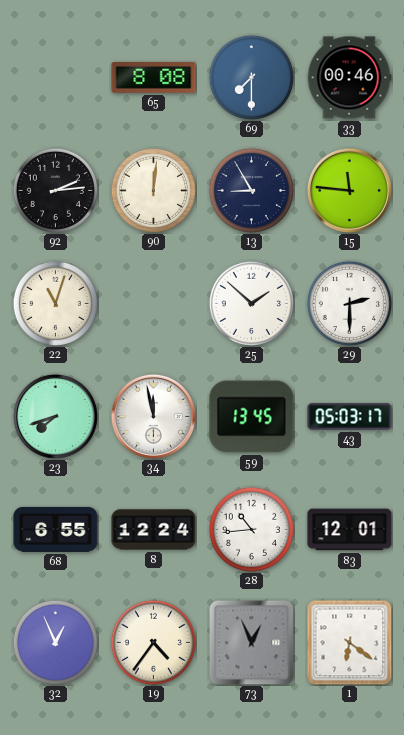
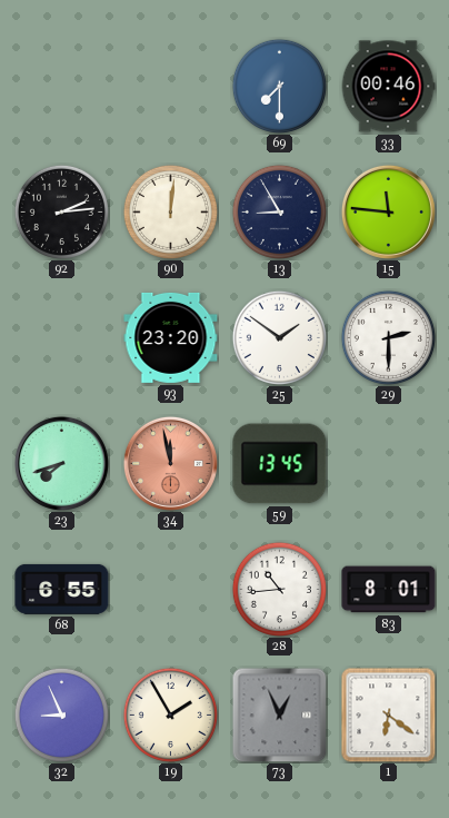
65: 8:08 -> none (154, 78)
22: 11:03 -> none (55, 303)
93: none -> 23:20 (171, 337)
25: 1:52 -> 1:51 (279, 337)
34 dial: white -> salmon (170, 463)
43: 05:03 -> none (350, 417)
8: 12:24 -> none (154, 530)
83: 12:01 -> 8:01 (389, 590)
32: 12:56 -> 8:56 (61, 714)
19: 4:36 -> 1:55 (170, 714)
